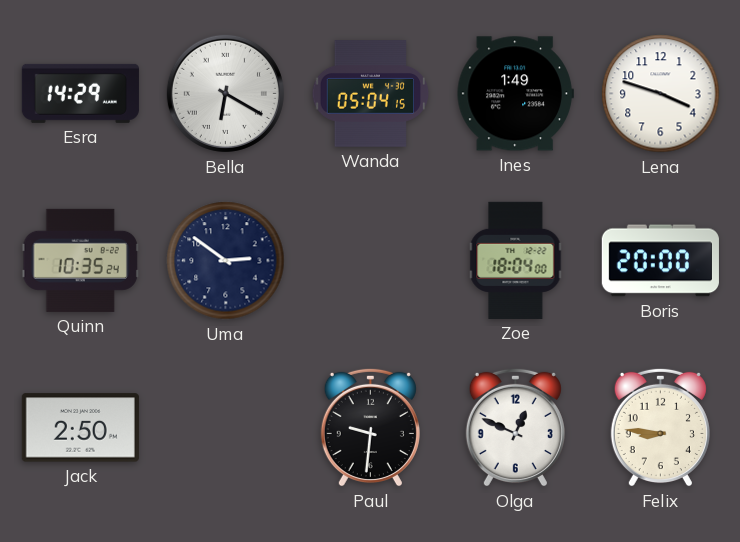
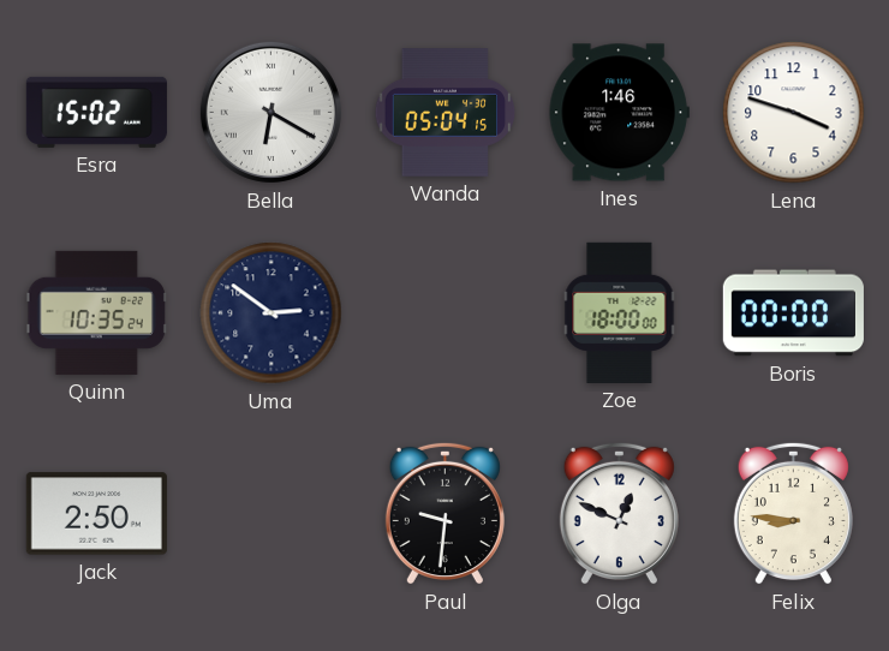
Esra: 14:29 -> 15:02 (96, 112)
Ines: 1:49 -> 1:46 (619, 113)
Zoe: 18:04 -> 18:00 (620, 312)
Boris: 20:00 -> 00:00 (793, 313)
